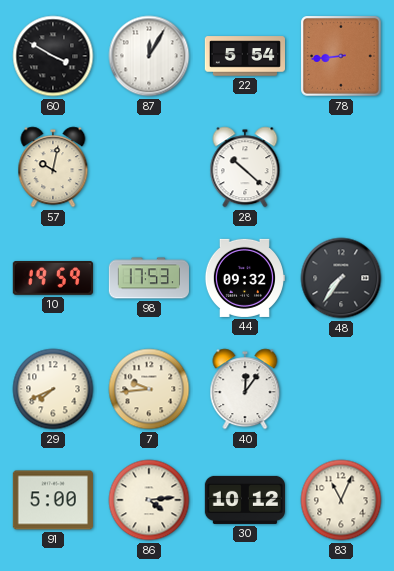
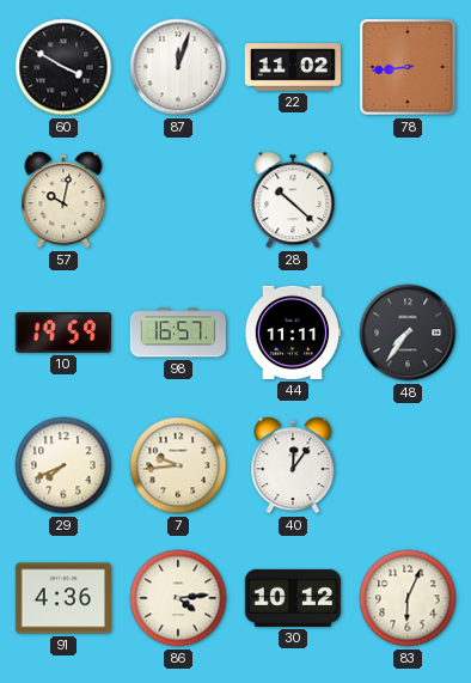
87: 12:05 -> 12:03 (178, 67)
22: 5:54 -> 11:02 (292, 67)
98: 17:53 -> 16:57 (178, 333)
44: 09:32 -> 11:11 (292, 333)
91: 5:00 -> 4:36 (63, 598)
83: 11:04 -> 6:04 (408, 598)
